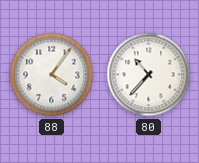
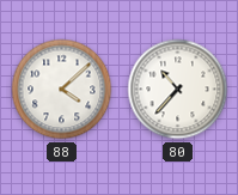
88: 4:06 -> 4:08 (62, 90)
